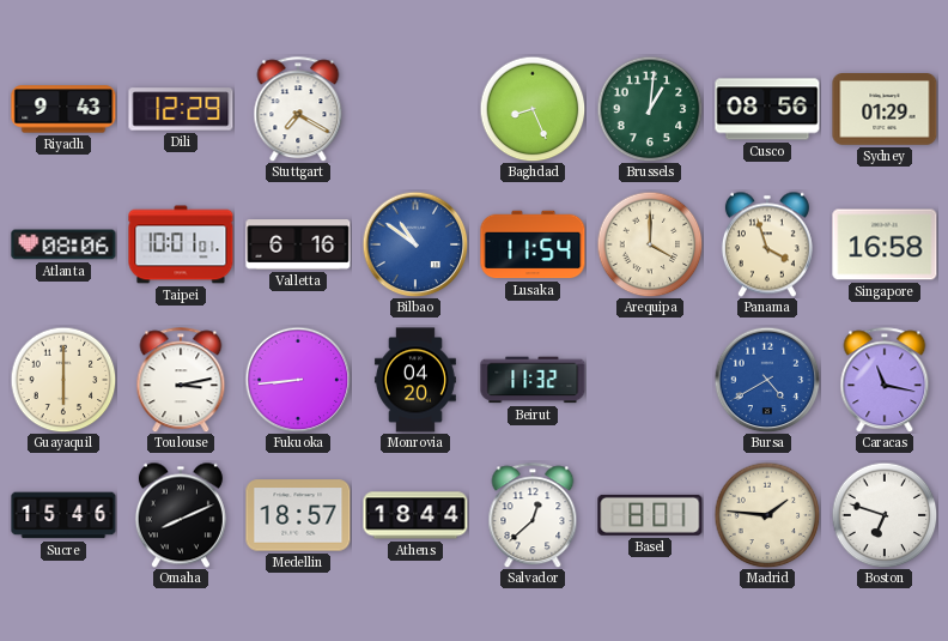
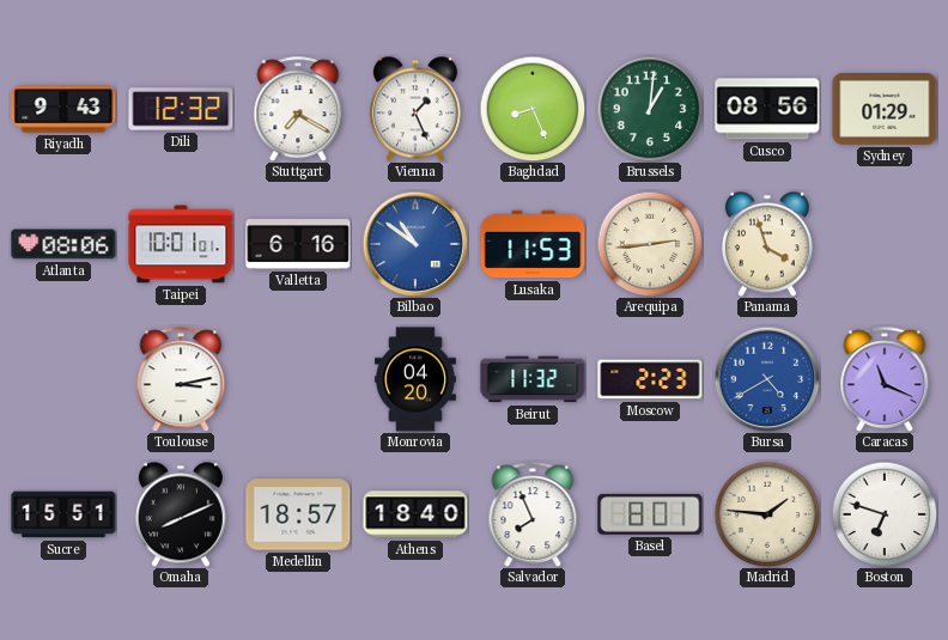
Dili: 12:29 -> 12:32 (181, 109)
Vienna: none -> 1:26 (415, 109)
Lusaka: 11:54 -> 11:53 (533, 244)
Arequipa: 4:00 -> 2:44 (650, 244)
Singapore: 16:58 -> none (885, 244)
Guayaquil: 6:00 -> none (63, 380)
Fukuoka: 8:44 -> none (298, 380)
Moscow: none -> 2:23 (650, 379)
Caracas: 11:17 -> 11:19 (885, 379)
Sucre: 15:46 -> 15:51 (63, 514)
Athens: 18:44 -> 18:40 (415, 514)
Salvador: 12:38 -> 7:56 (533, 514)
